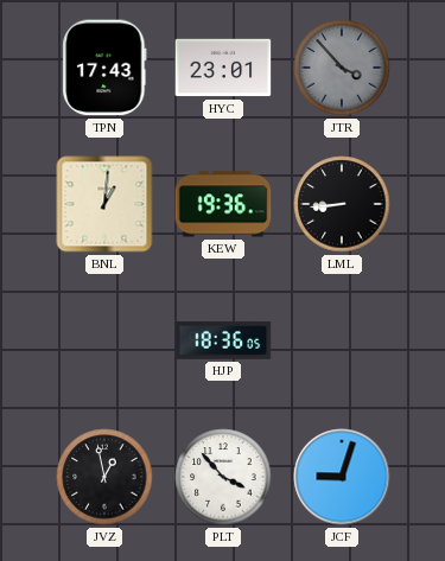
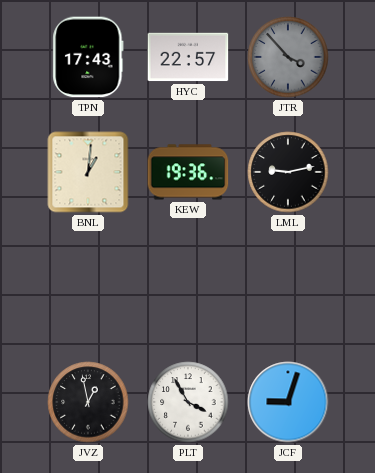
HYC: 23:01 -> 22:57 (188, 57)
LML: 8:44 -> 9:13 (288, 172)
HJP: 18:36 -> none (223, 340)
PLT: 3:53 -> 3:55 (188, 402)
